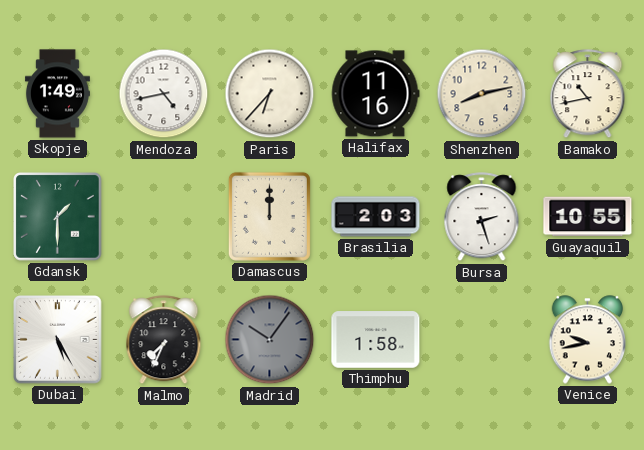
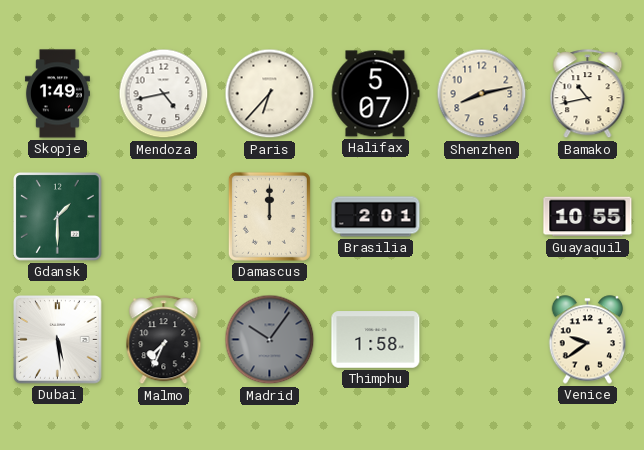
Halifax: 11:16 -> 5:07 (375, 94)
Brasilia: 2:03 -> 2:01 (376, 217)
Bursa: 2:27 -> none (482, 217)
Dubai: 5:25 -> 5:29 (58, 340)
Venice: 9:43 -> 9:39 (588, 340)
